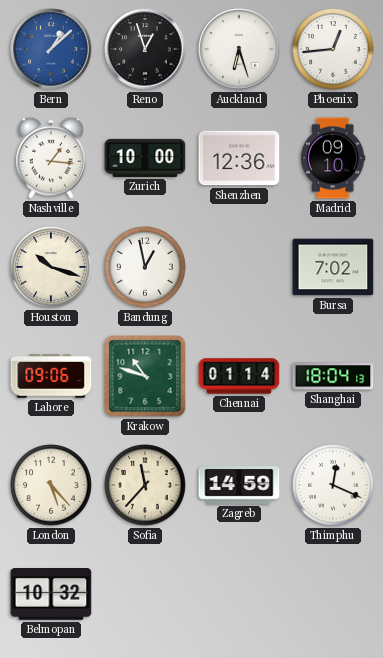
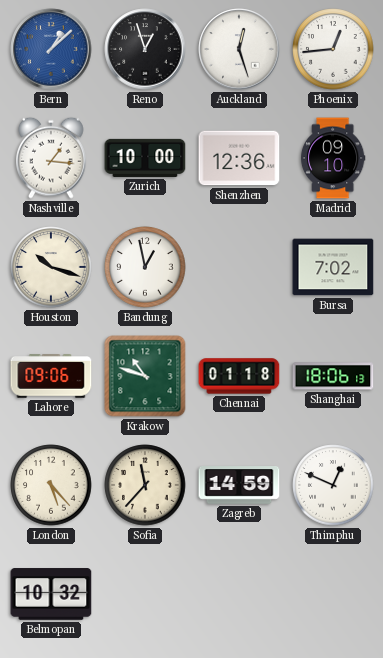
Auckland: 6:27 -> 12:27 (239, 49)
Chennai: 01:14 -> 01:18 (239, 376)
Shanghai: 18:04 -> 18:06 (333, 376)
Thimphu: 12:19 -> 12:49 (333, 485)
